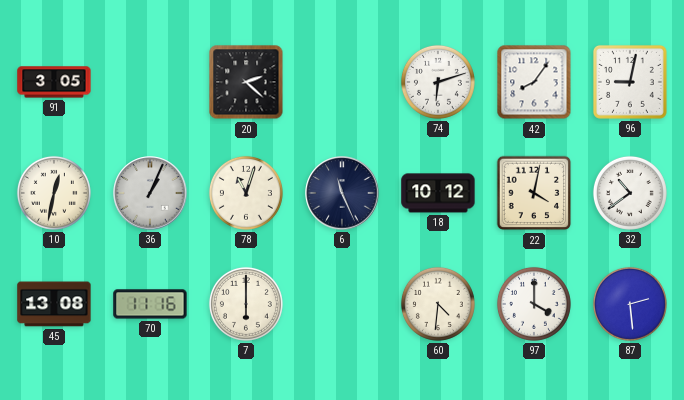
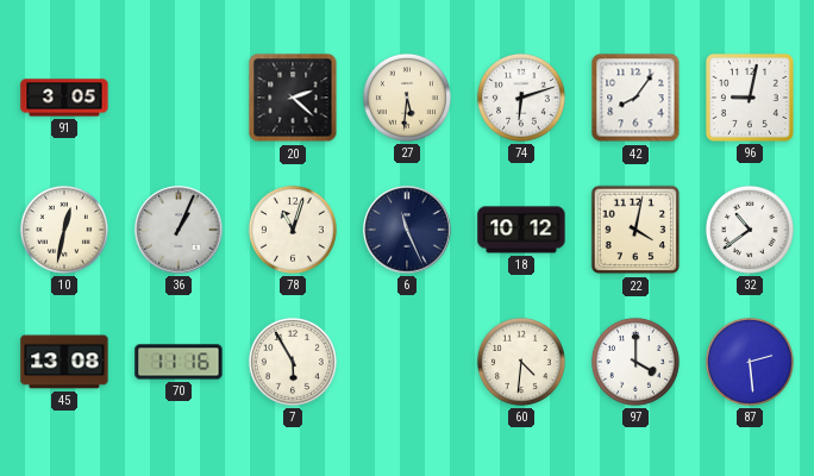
27: none -> 5:31 (407, 98)
7: 6:00 -> 5:55 (293, 362)
